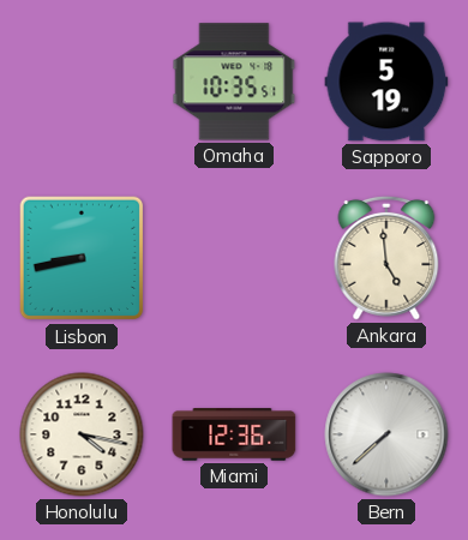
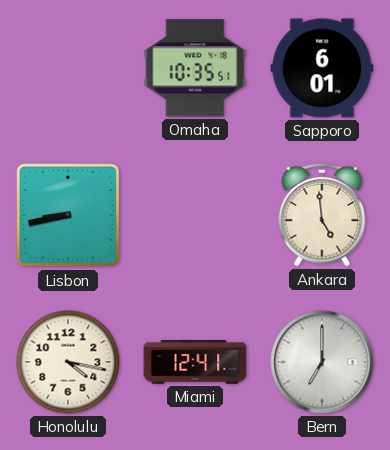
Sapporo: 5:19 -> 6:01 (322, 68)
Miami: 12:36 -> 12:41 (195, 362)
Bern: 7:38 -> 7:00 (322, 362)
